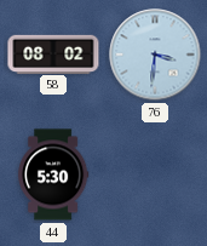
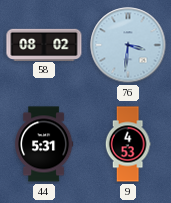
44: 5:30 -> 5:31 (44, 144)
9: none -> 4:53 (128, 144)
